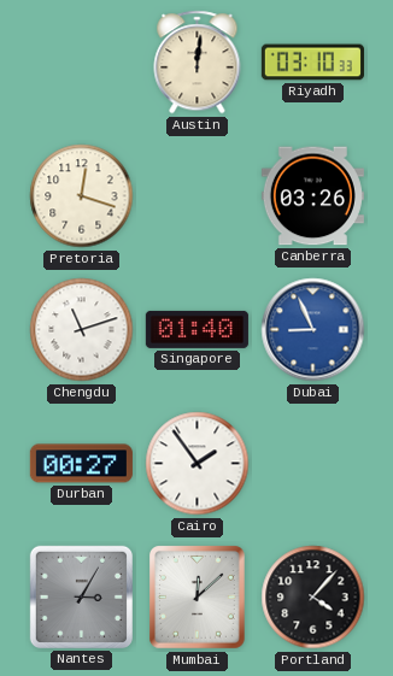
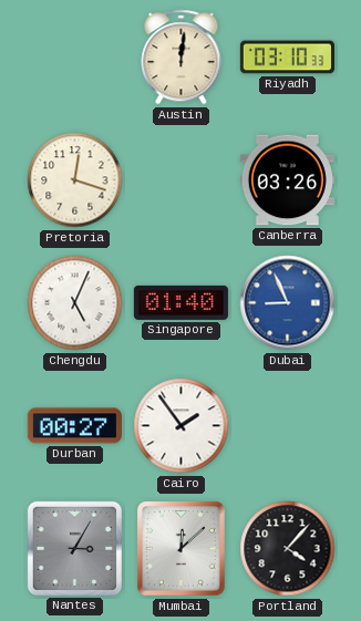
Chengdu: 11:12 -> 5:04 (75, 303)
